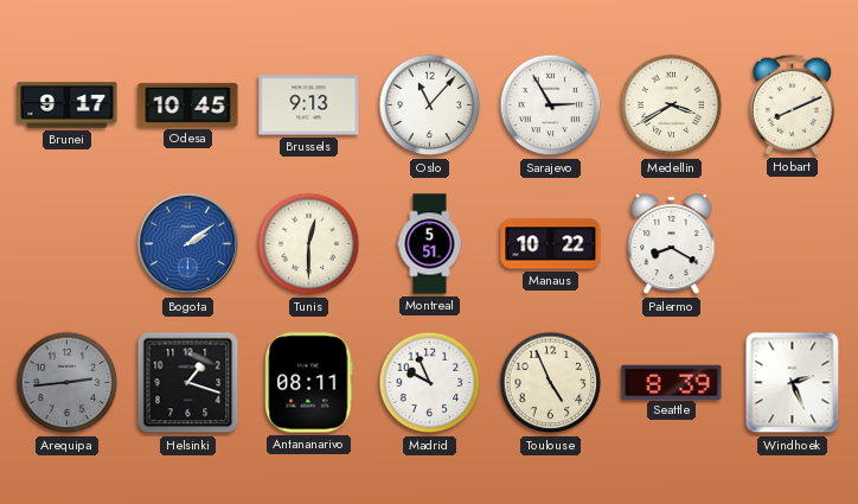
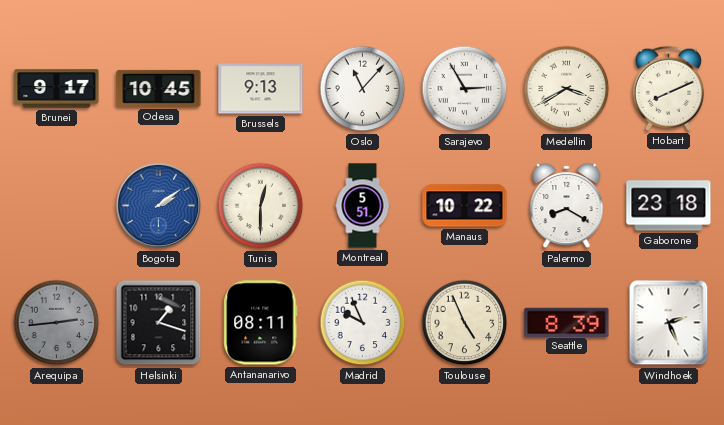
Gaborone: none -> 23:18 (669, 206)
